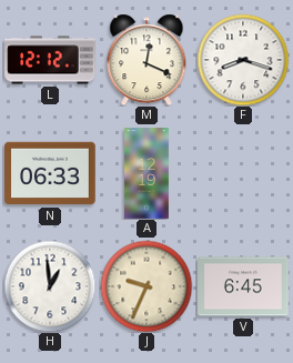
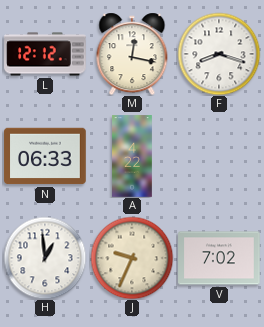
M: 12:19 -> 12:17 (132, 54)
A: 12:19 -> 4:22 (132, 156)
V: 6:45 -> 7:02 (219, 258)
